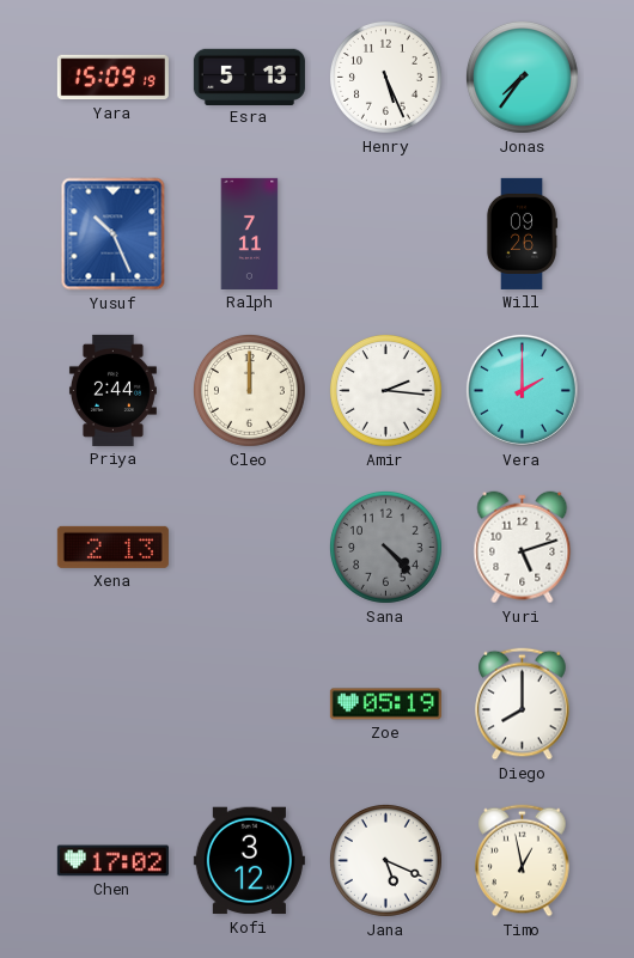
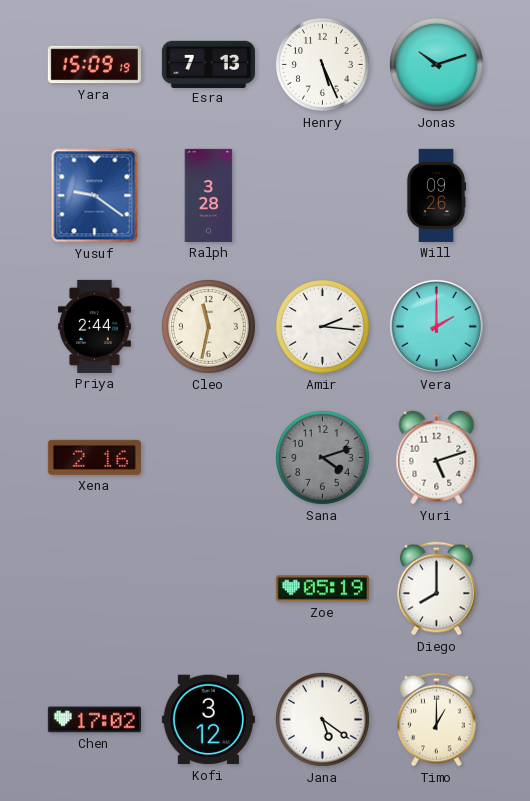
Esra: 5:13 -> 7:13 (208, 64)
Jonas: 7:36 -> 10:12 (436, 64)
Yusuf: 10:26 -> 9:21 (95, 196)
Ralph: 7:11 -> 3:28 (209, 195)
Cleo: 12:00 -> 11:32 (208, 326)
Xena: 2:13 -> 2:16 (94, 457)
Sana: 4:23 -> 4:12 (322, 457)
Jana: 5:19 -> 5:21 (322, 719)
Timo: 12:58 -> 1:00 (437, 720)
